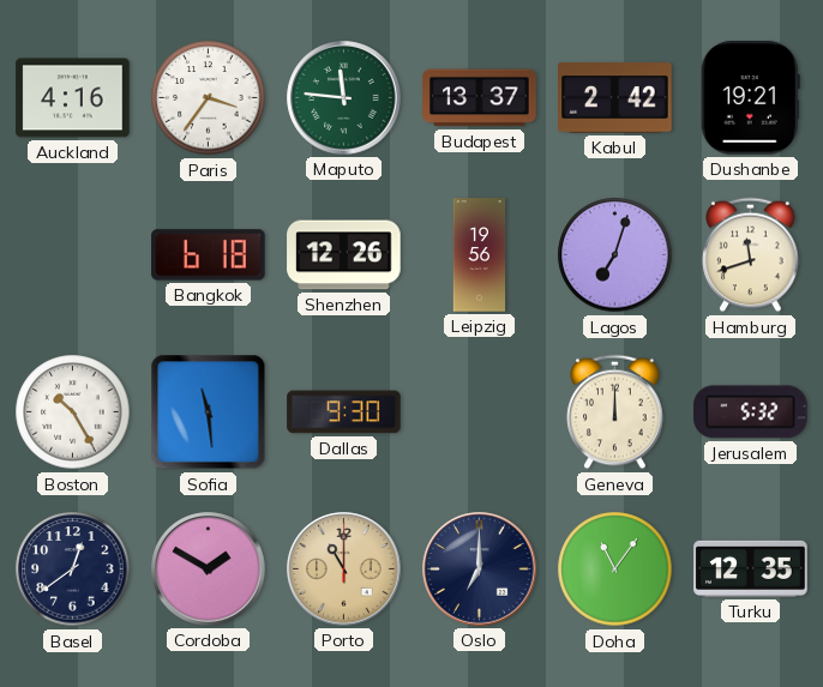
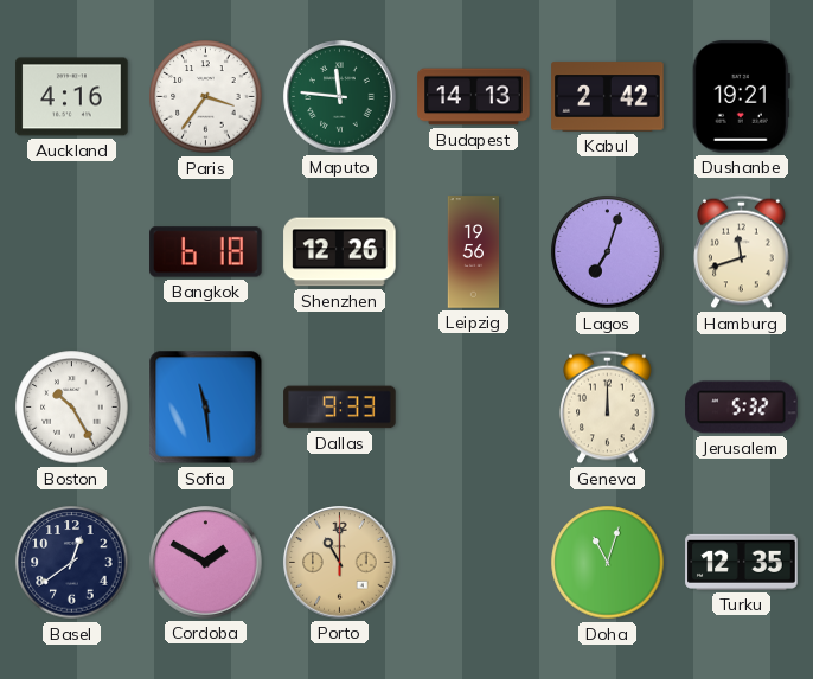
Budapest: 13:37 -> 14:13 (474, 97)
Dallas: 9:30 -> 9:33 (340, 408)
Oslo: 7:00 -> none (480, 570)
Doha: 11:06 -> 11:03 (608, 563)
